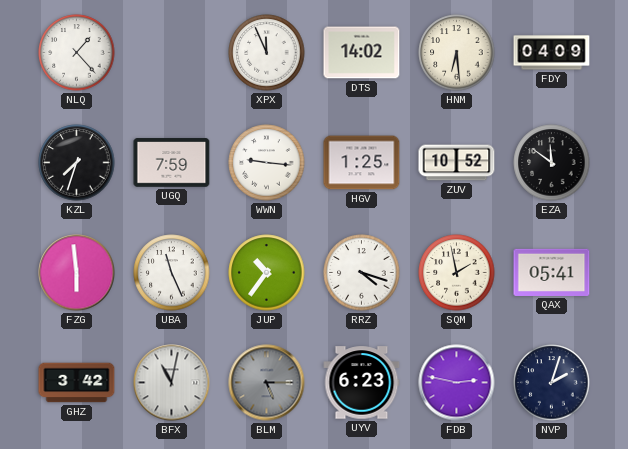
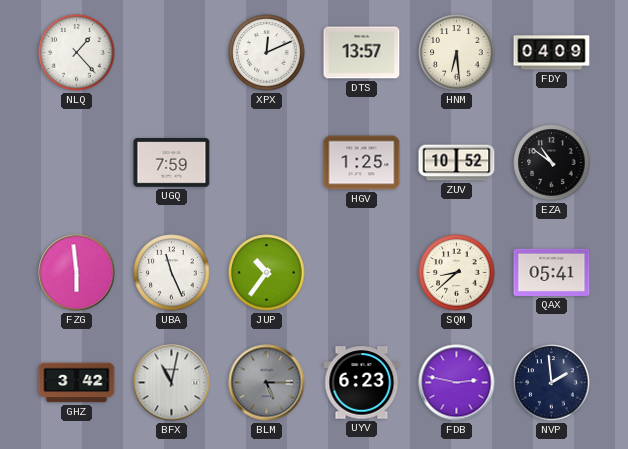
XPX: 11:56 -> 12:11 (267, 53)
DTS: 14:02 -> 13:57 (362, 53)
KZL: 7:33 -> none (77, 163)
WWN: 9:16 -> none (267, 163)
EZA: 11:51 -> 10:51 (552, 163)
RRZ: 4:18 -> none (362, 273)
SQM: 1:58 -> 8:38 (457, 273)
NVP: 2:03 -> 1:59 (552, 383)
